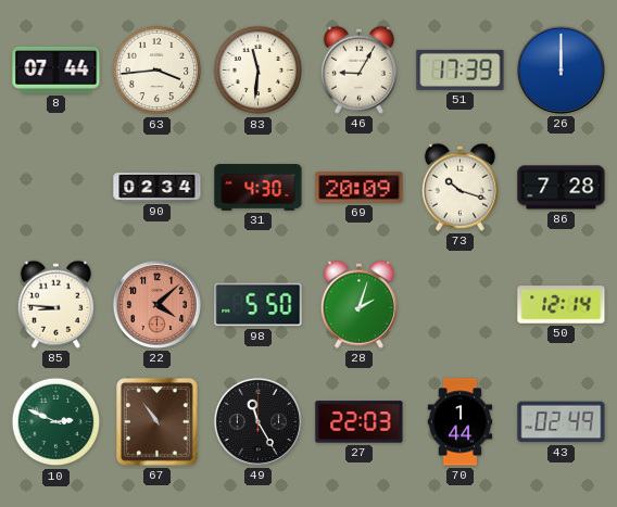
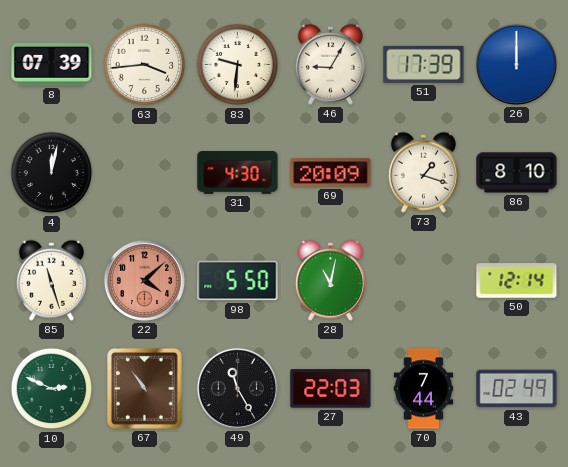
8: 07:44 -> 07:39 (52, 64)
83: 11:31 -> 9:31 (238, 65)
4: none -> 12:02 (52, 173)
90: 02:34 -> none (158, 188)
73: 10:18 -> 1:18 (423, 172)
86: 7:28 -> 8:10 (517, 173)
85: 8:46 -> 11:27 (51, 280)
28: 2:03 -> 11:02 (330, 280)
70: 1:44 -> 7:44 (424, 389)
